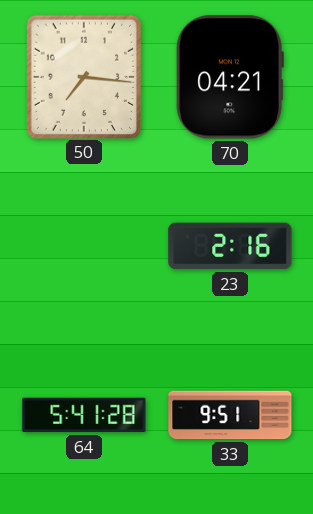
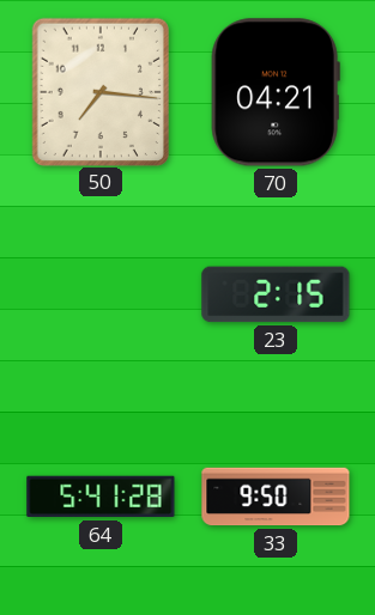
23: 2:16 -> 2:15 (276, 294)
33: 9:51 -> 9:50 (276, 497)
